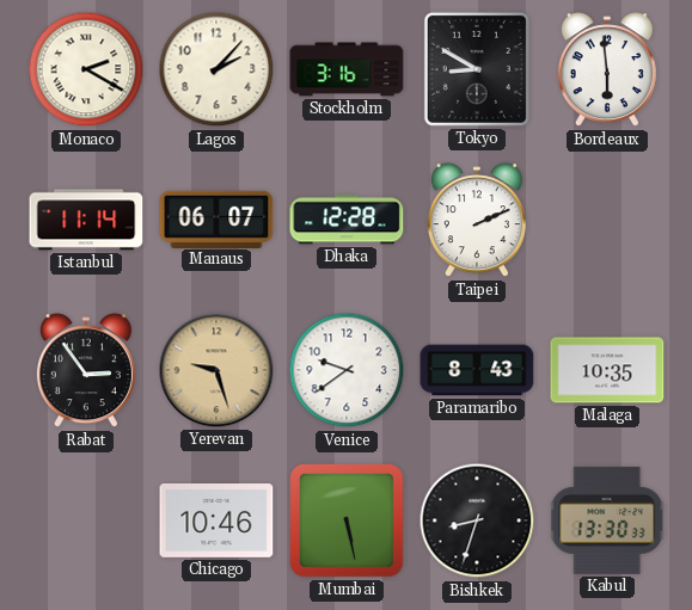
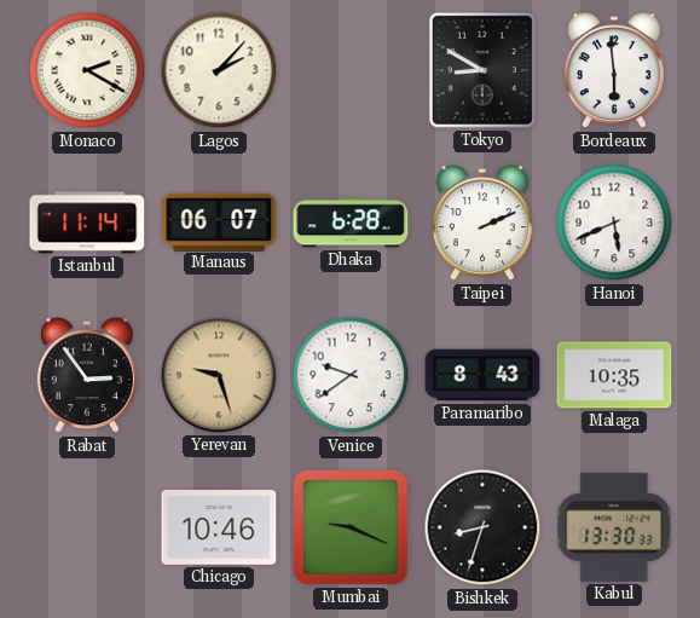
Stockholm: 3:16 -> none (347, 69)
Dhaka: 12:28 -> 6:28 (351, 223)
Hanoi: none -> 5:41 (614, 223)
Mumbai: 5:28 -> 9:19 (352, 529)
